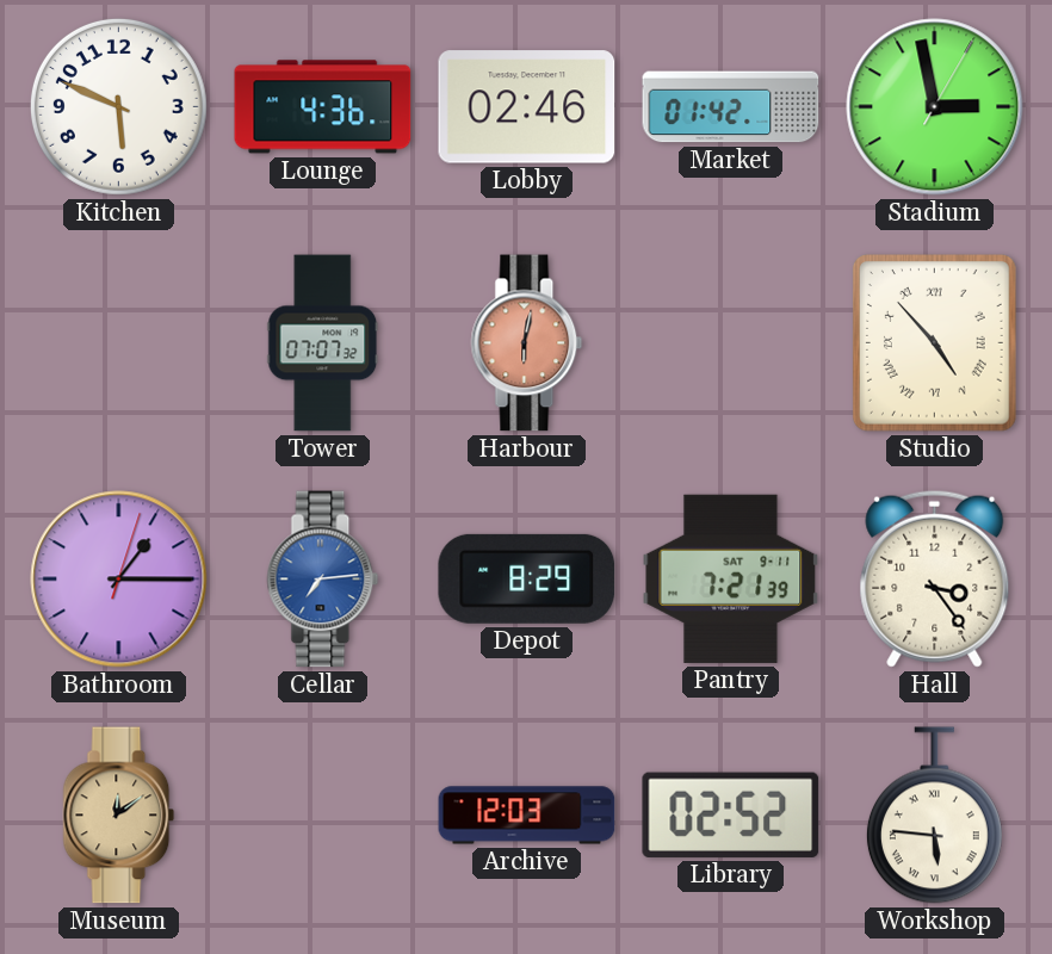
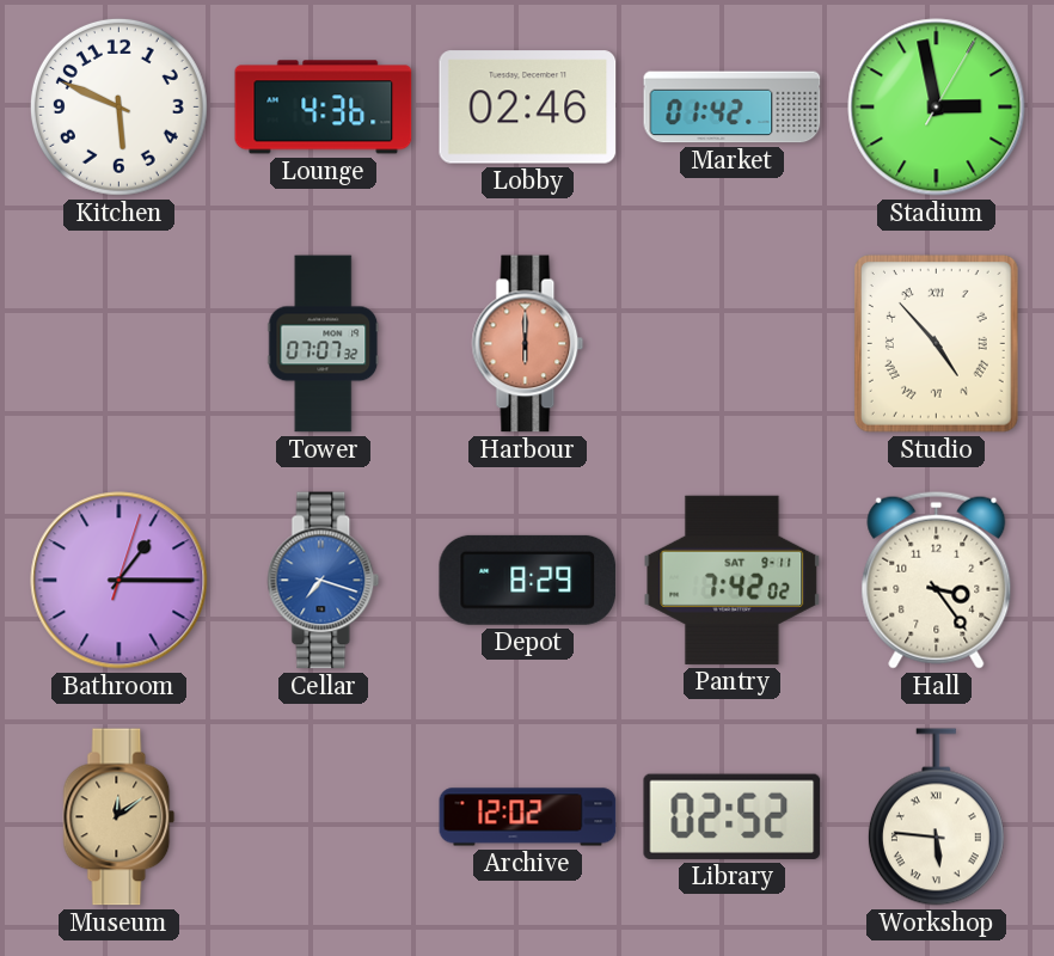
Harbour: 6:02 -> 6:00 (528, 344)
Cellar: 7:14 -> 7:18 (324, 581)
Pantry: 7:21 -> 7:42 (733, 580)
Archive: 12:03 -> 12:02 (528, 817)
